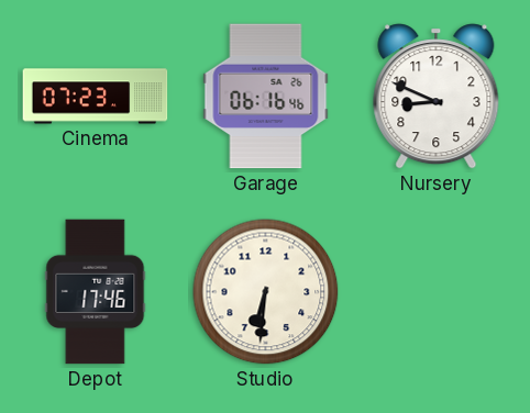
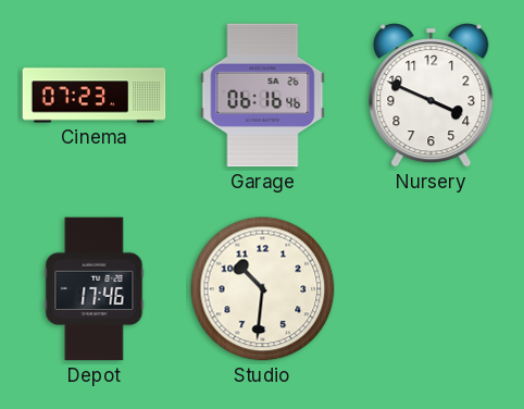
Nursery: 8:49 -> 3:49 (432, 96)
Studio: 6:31 -> 10:31 (263, 289)
